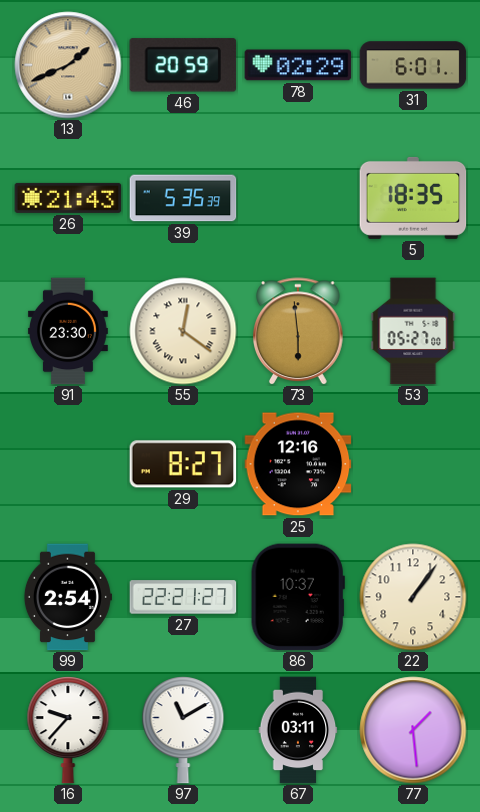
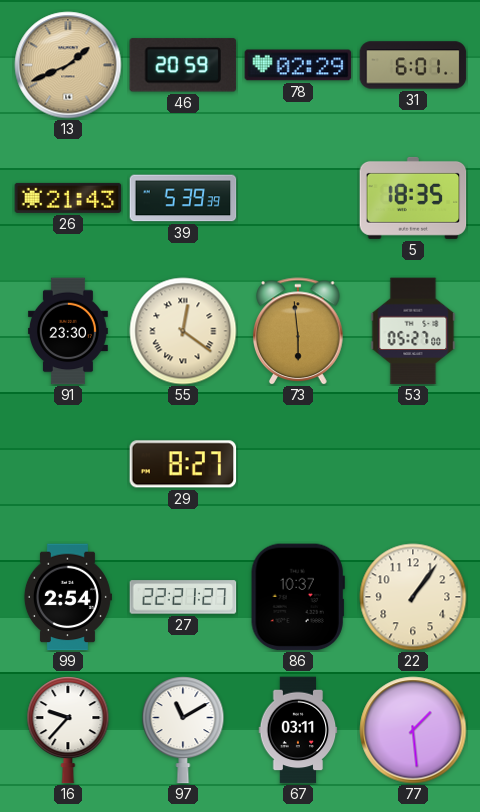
39: 5:35 -> 5:39 (183, 198)
25: 12:16 -> none (298, 464)
